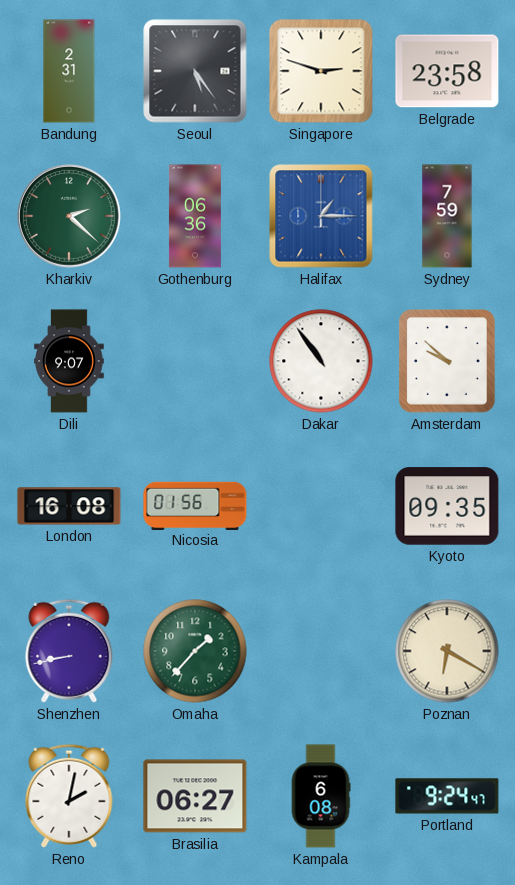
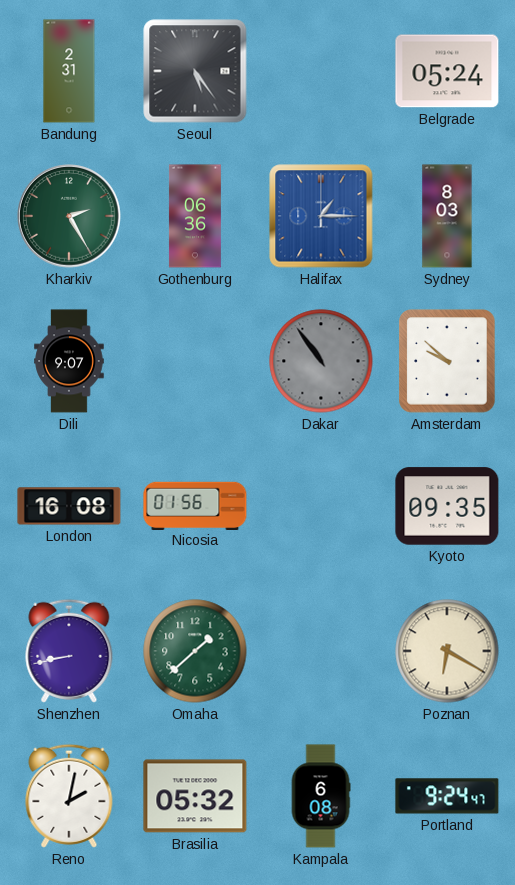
Singapore: 2:48 -> none (321, 71)
Belgrade: 23:58 -> 05:24 (447, 71)
Kharkiv: 2:22 -> 2:25 (69, 216)
Sydney: 7:59 -> 8:03 (447, 216)
Dakar dial: white -> grey (321, 361)
Omaha: 1:37 -> 1:38 (195, 651)
Brasilia: 06:27 -> 05:32 (195, 796)
